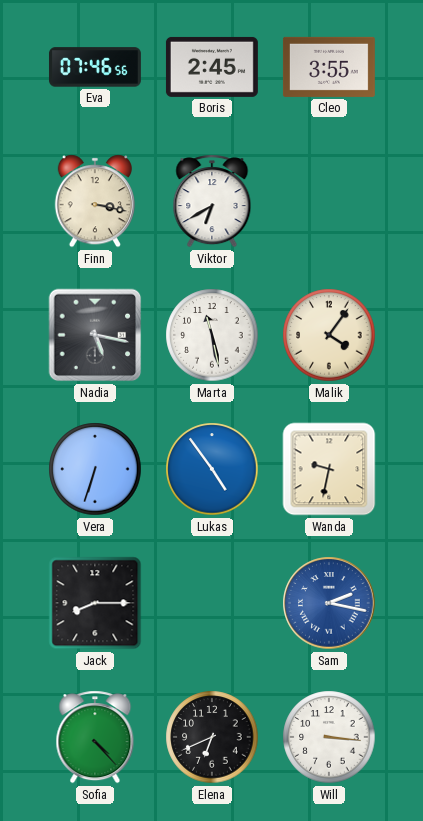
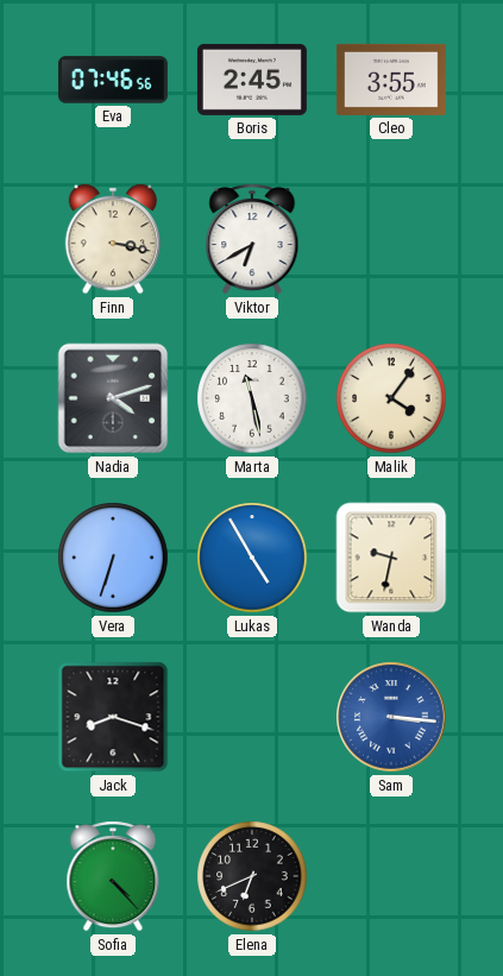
Nadia: 5:17 -> 4:12 (113, 398)
Lukas: 4:54 -> 4:55 (252, 558)
Jack: 8:15 -> 8:18 (113, 717)
Sam: 2:17 -> 3:16 (391, 717)
Will: 3:16 -> none (329, 737)
